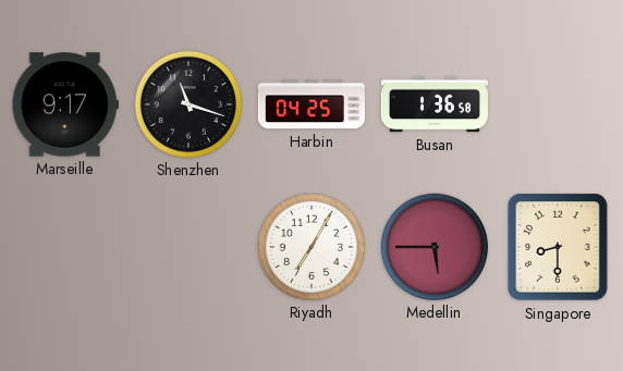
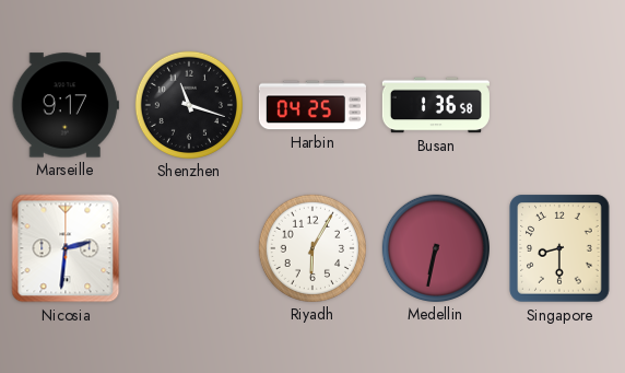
Nicosia: none -> 2:31 (66, 248)
Riyadh: 7:05 -> 6:05 (312, 248)
Medellin: 5:45 -> 6:32 (436, 248)
